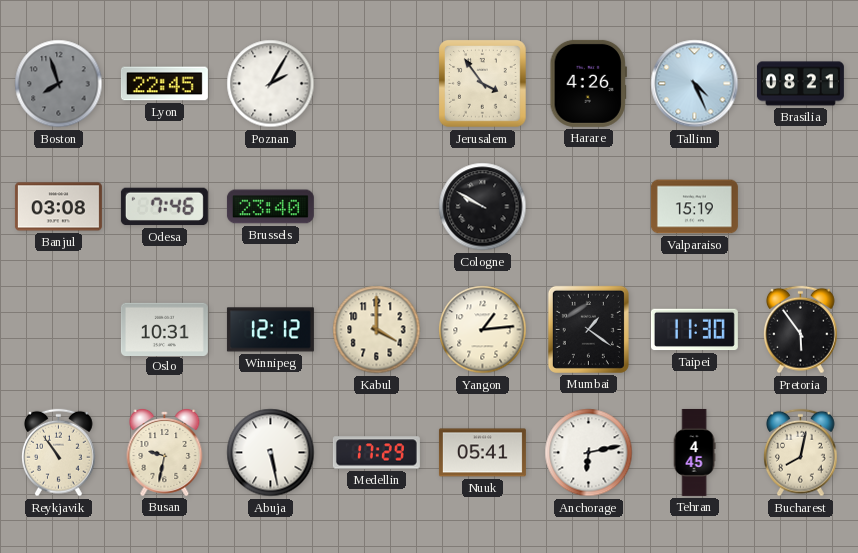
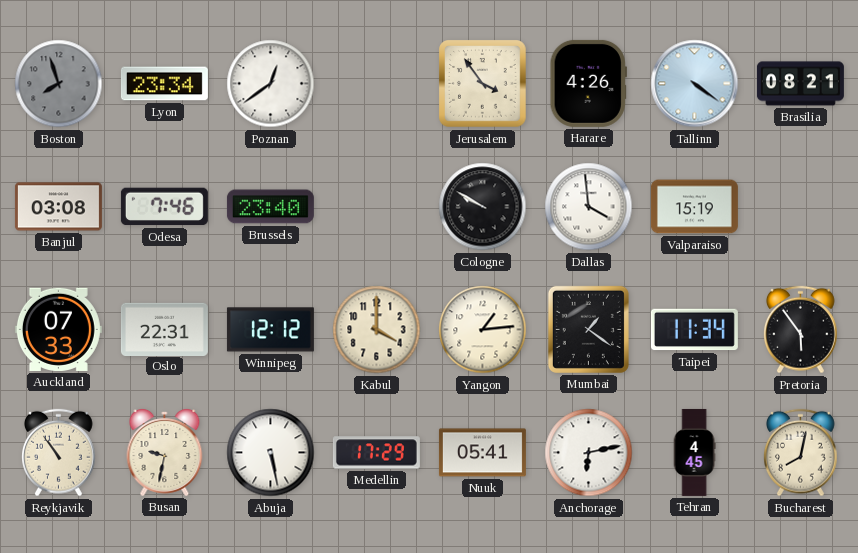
Lyon: 22:45 -> 23:34 (164, 84)
Poznan: 2:05 -> 12:39 (271, 84)
Tallinn: 4:26 -> 4:21 (695, 84)
Dallas: none -> 3:59 (589, 207)
Auckland: none -> 07:33 (58, 329)
Oslo: 10:31 -> 22:31 (164, 329)
Taipei: 11:30 -> 11:34 (694, 330)
